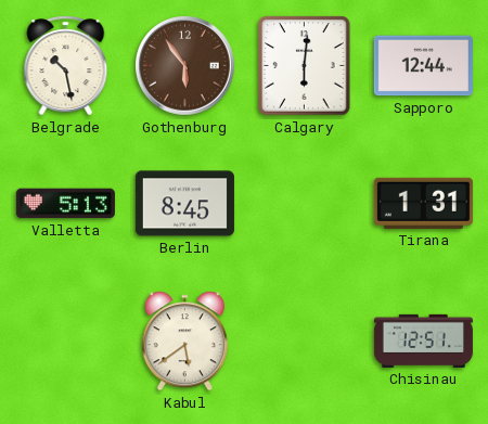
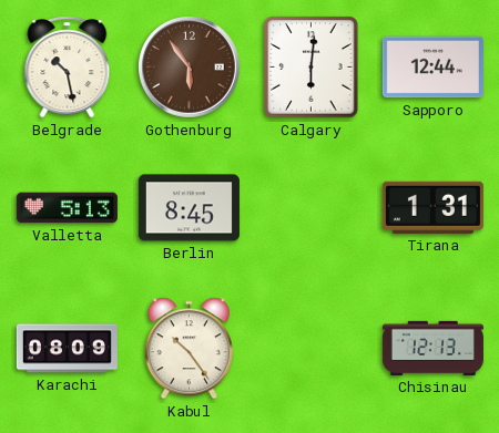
Karachi: none -> 08:09 (67, 349)
Kabul: 5:39 -> 10:24 (189, 349)
Chisinau: 12:51 -> 12:13 (432, 348)
